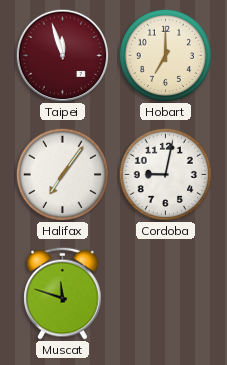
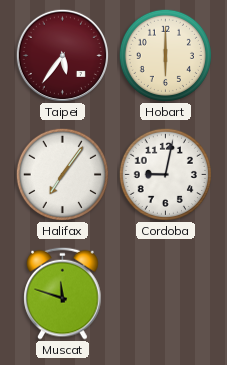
Taipei: 11:57 -> 5:36 (62, 55)
Hobart: 7:00 -> 6:00 (165, 55)
